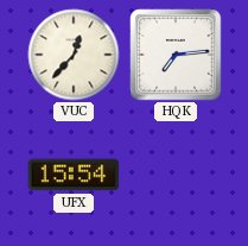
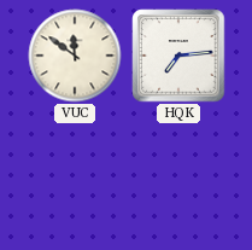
VUC: 12:37 -> 11:51 (75, 56)
UFX: 15:54 -> none (74, 175)
